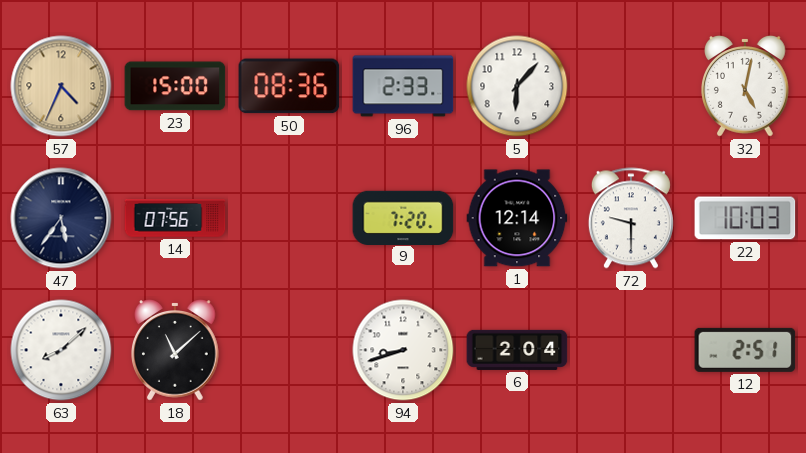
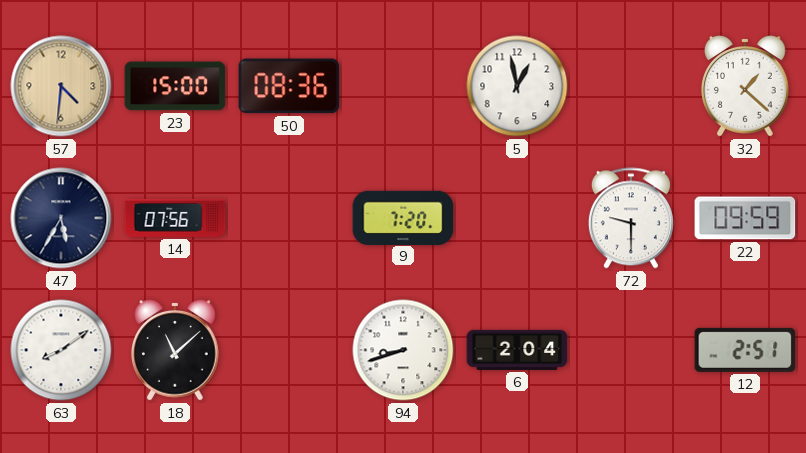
57: 4:34 -> 4:31 (61, 86)
96: 2:33 -> none (403, 86)
5: 6:07 -> 12:58 (517, 86)
32: 5:02 -> 1:22 (746, 86)
47: 5:36 -> 5:35 (61, 218)
1: 12:14 -> none (517, 218)
22: 10:03 -> 09:59 (745, 218)
63: 8:08 -> 8:09 (61, 350)
